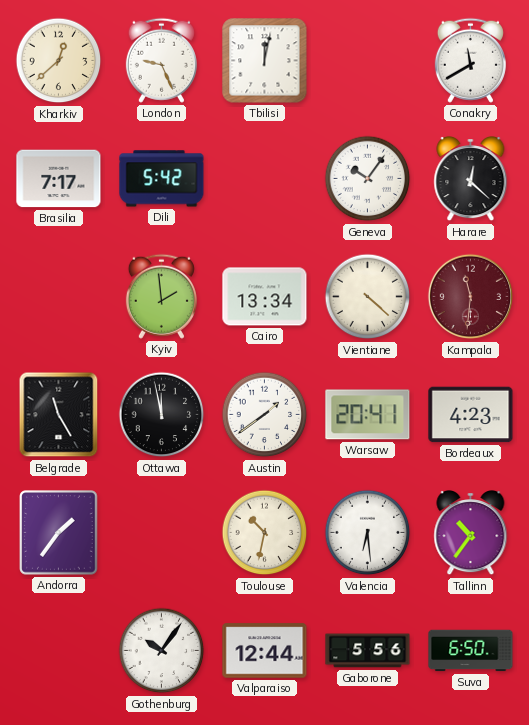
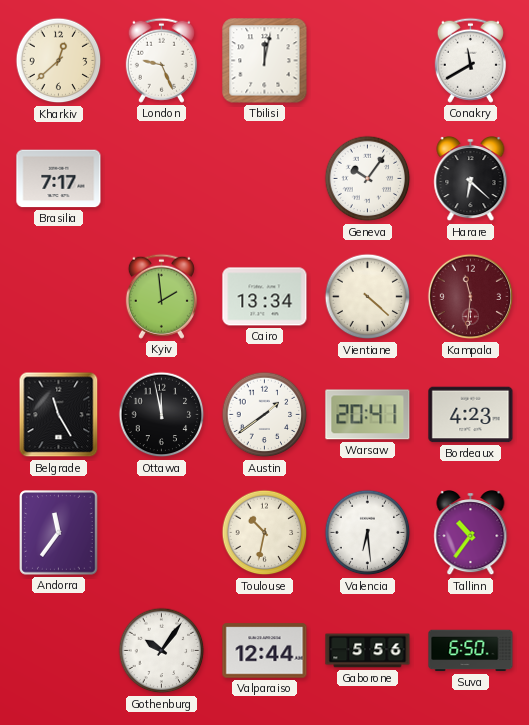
Dili: 5:42 -> none (162, 179)
Harare: 12:22 -> 6:22 (471, 180)
Andorra: 1:36 -> 11:36 (59, 533)
